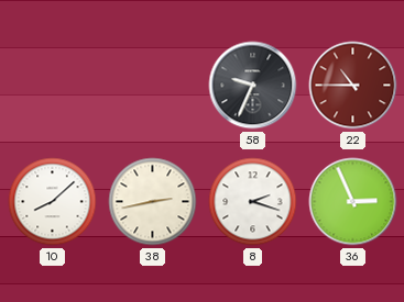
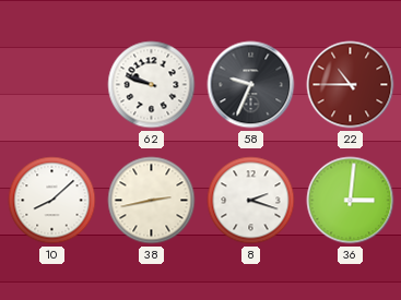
62: none -> 9:48 (152, 85)
36: 2:56 -> 3:01 (351, 201)
